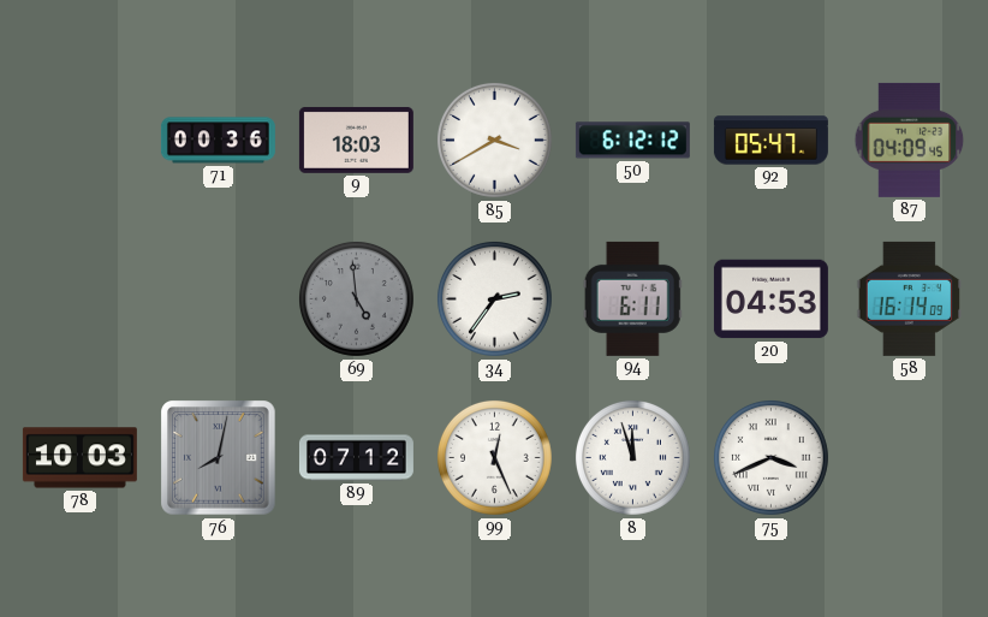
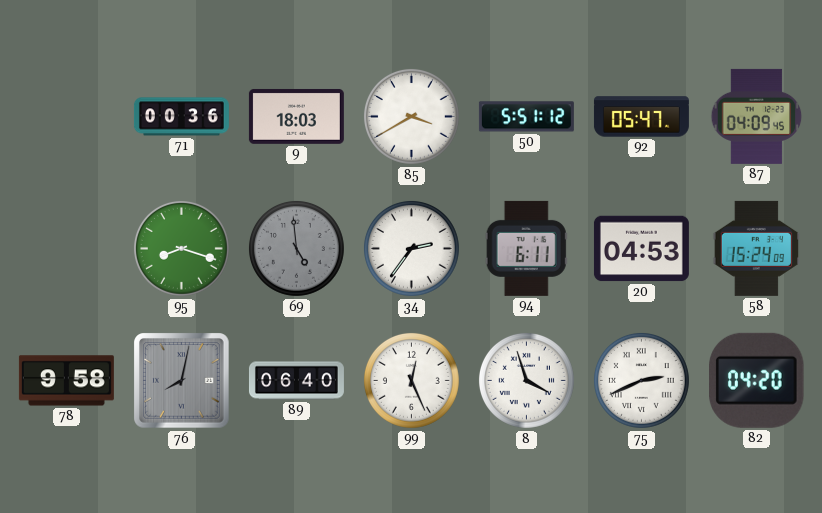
50: 6:12 -> 5:51 (526, 117)
95: none -> 8:18 (181, 248)
58: 16:14 -> 15:24 (757, 248)
78: 10:03 -> 9:58 (66, 381)
89: 07:12 -> 06:40 (296, 381)
8: 11:57 -> 3:57 (526, 380)
75: 3:41 -> 2:41 (641, 380)
82: none -> 04:20 (757, 380)
